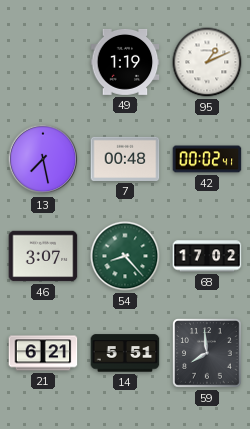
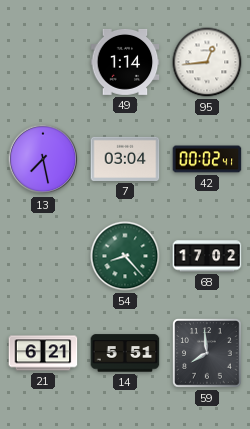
49: 1:19 -> 1:14 (125, 62)
95: 1:11 -> 12:44 (207, 62)
7: 00:48 -> 03:04 (125, 159)
46: 3:07 -> none (43, 256)
